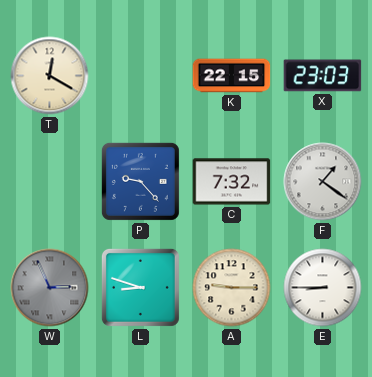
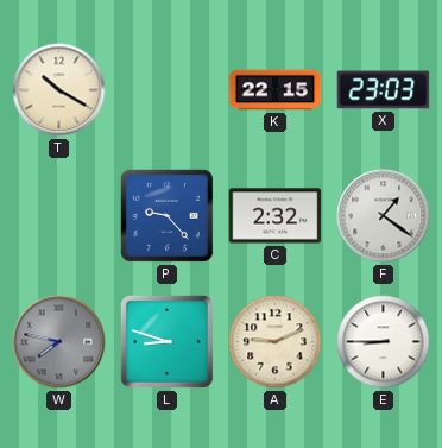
T: 12:20 -> 10:20 (59, 90)
C: 7:32 -> 2:32 (276, 216)
W: 2:56 -> 7:47 (59, 342)
A: 9:15 -> 9:11 (276, 342)
